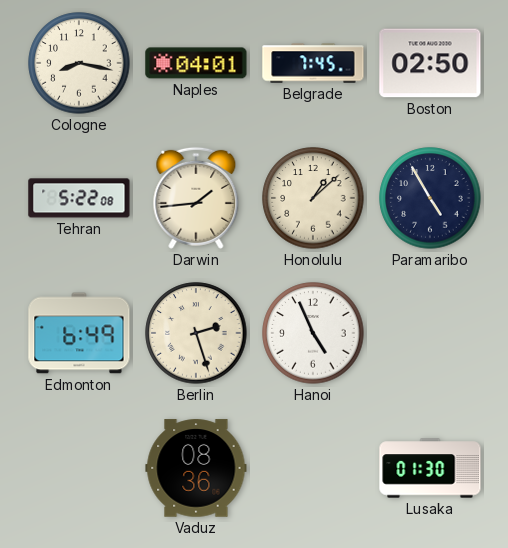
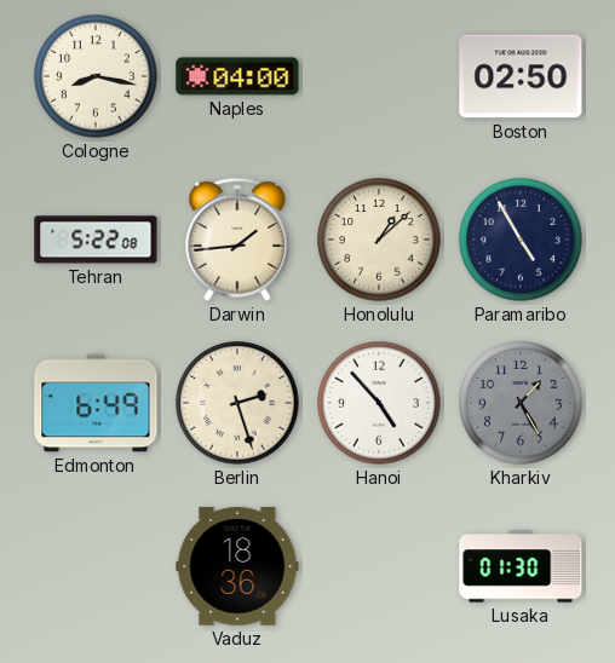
Naples: 04:01 -> 04:00 (237, 76)
Belgrade: 7:45 -> none (313, 63)
Hanoi: 4:56 -> 4:53 (379, 403)
Kharkiv: none -> 1:25 (521, 403)
Vaduz: 08:36 -> 18:36 (237, 566)
